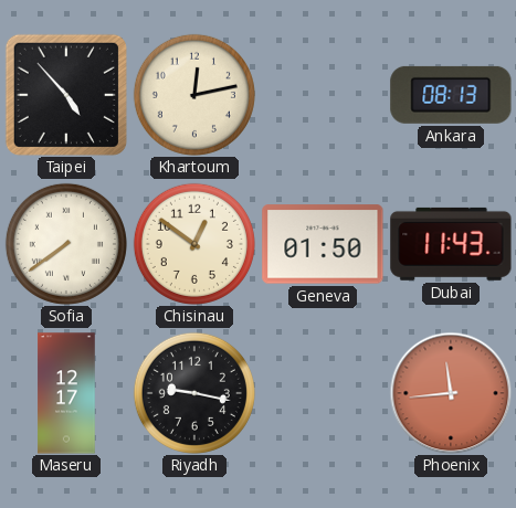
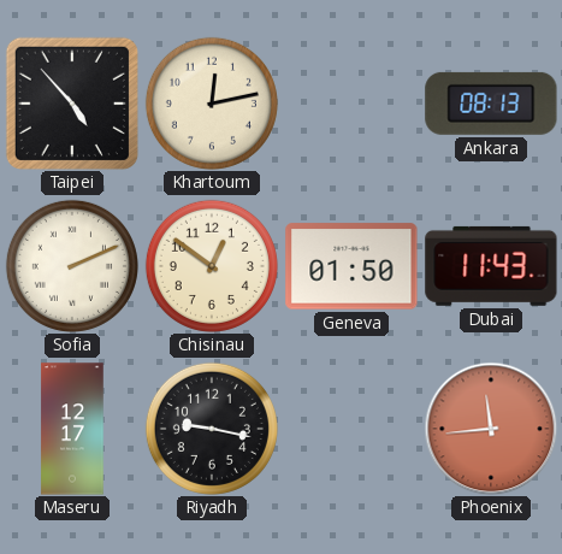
Sofia: 7:39 -> 2:11 (72, 266)
